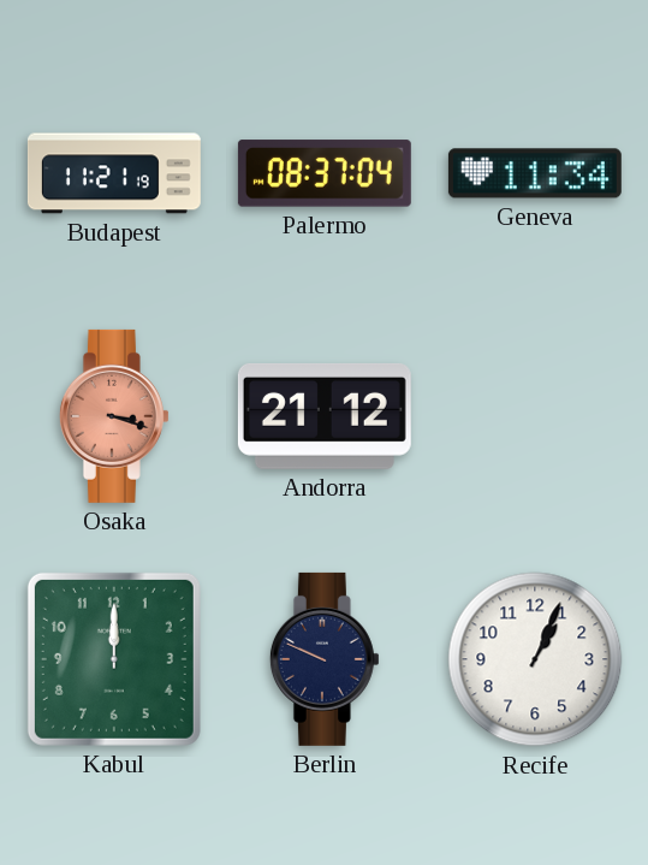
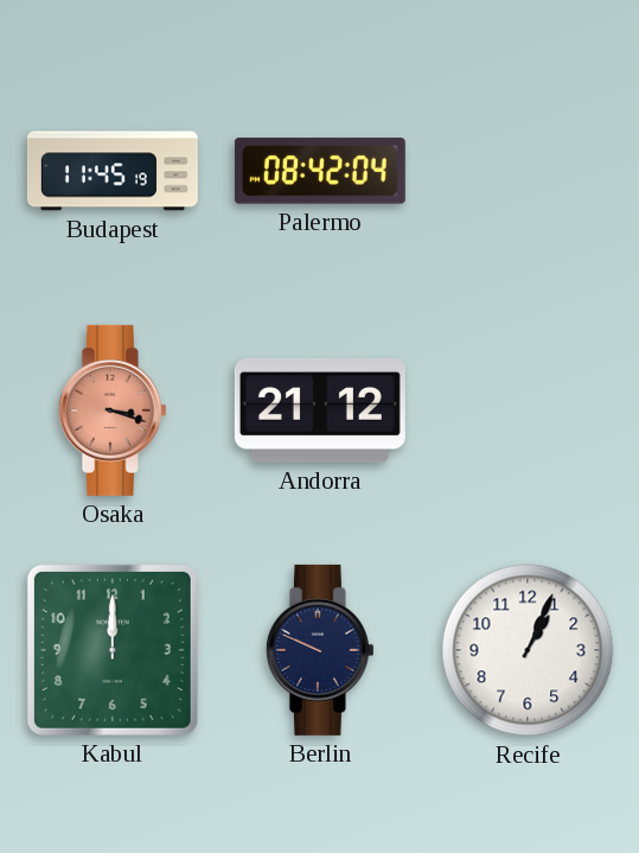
Budapest: 11:21 -> 11:45 (113, 171)
Palermo: 08:37 -> 08:42 (320, 171)
Geneva: 11:34 -> none (535, 173)
